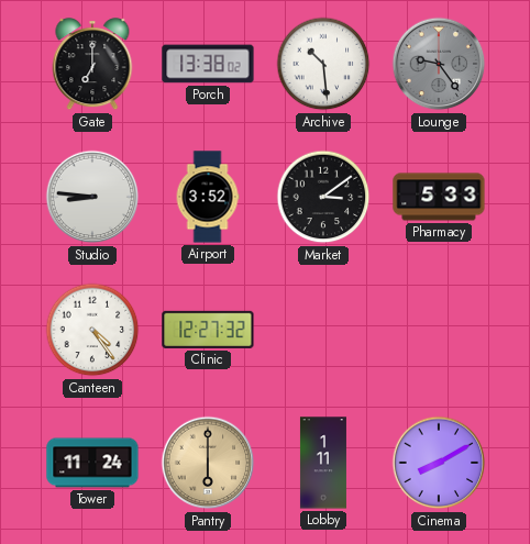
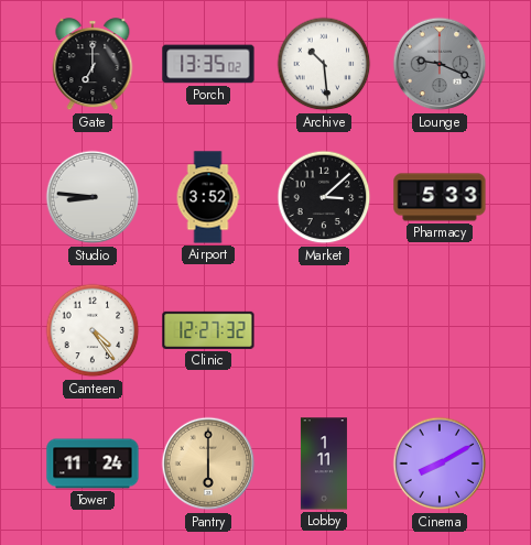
Porch: 13:38 -> 13:35 (208, 64)
Lounge: 9:24 -> 9:19 (440, 64)
Market: 3:09 -> 3:08 (324, 197)
